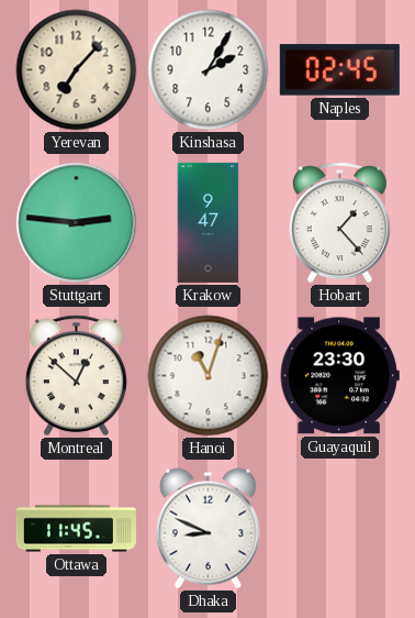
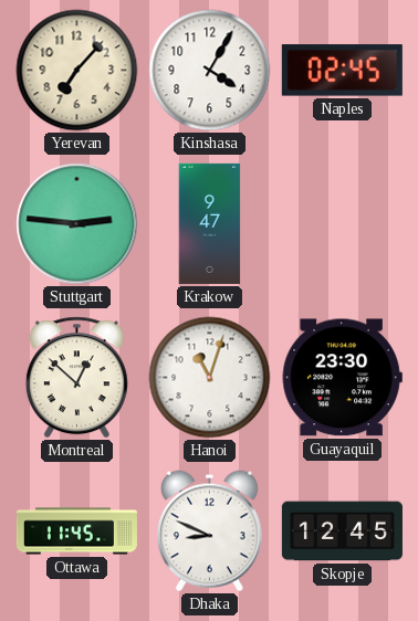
Kinshasa: 2:05 -> 4:05 (210, 71)
Hobart: 1:23 -> none (339, 223)
Skopje: none -> 12:45 (342, 531)
